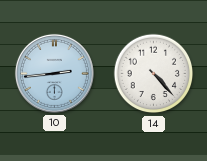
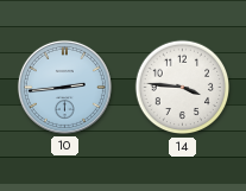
14: 4:23 -> 3:46 (183, 88)
